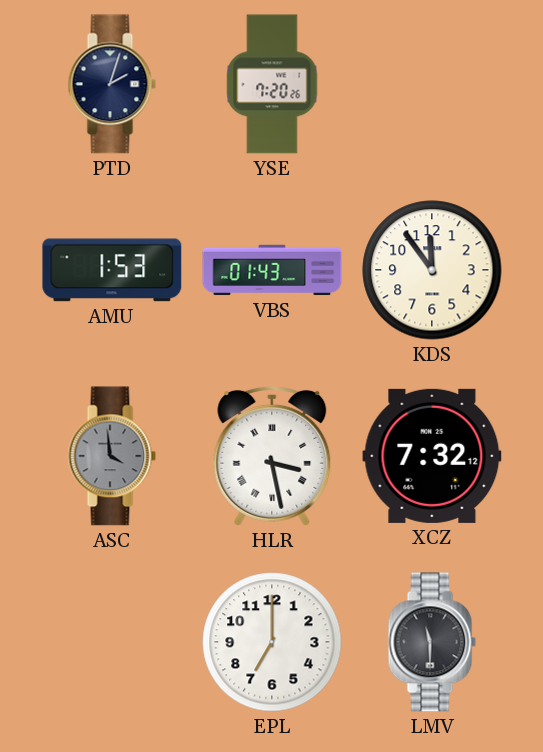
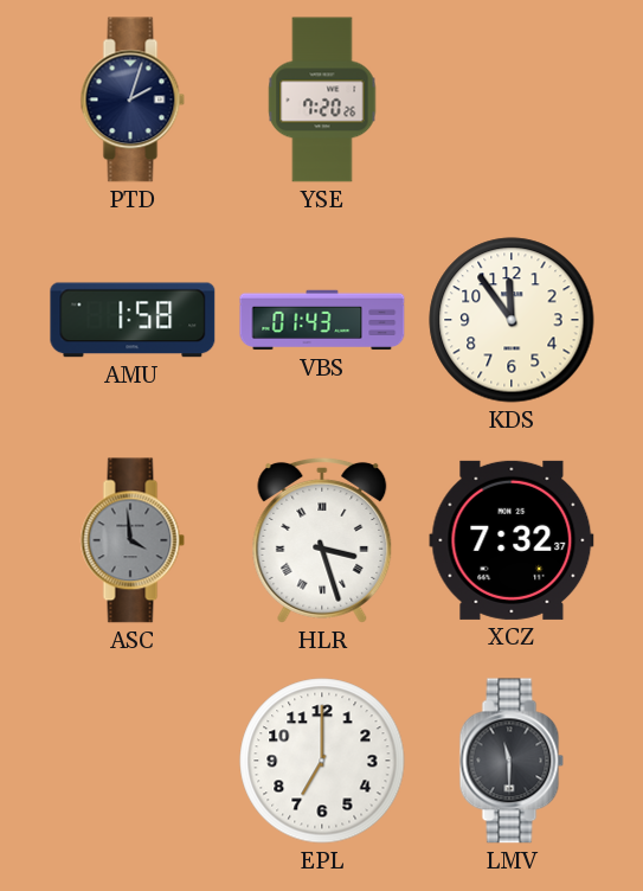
AMU: 1:53 -> 1:58 (133, 320)
HLR: 3:28 -> 3:27 (322, 540)
XCZ: 7:32:12 -> 7:32:37 (512, 540)
